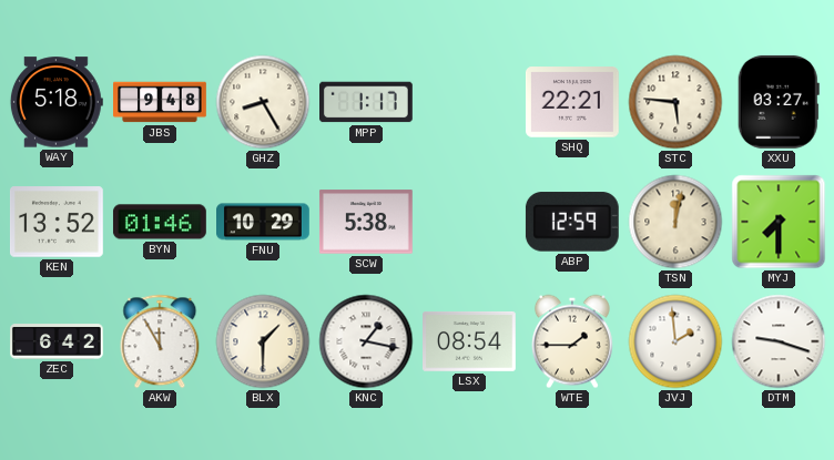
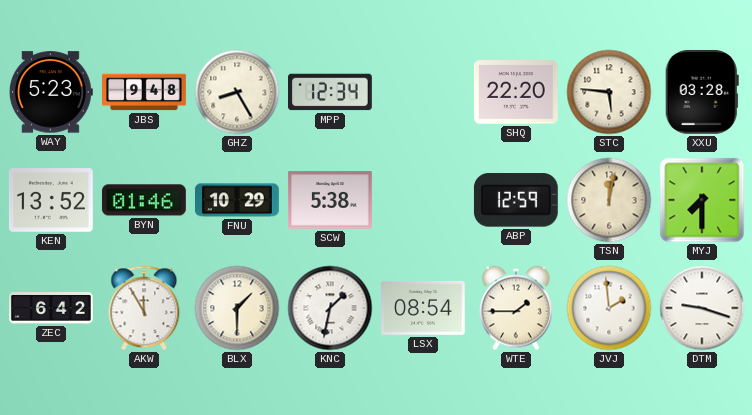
WAY: 5:18 -> 5:23 (51, 92)
MPP: 1:17 -> 12:34 (331, 92)
SHQ: 22:21 -> 22:20 (516, 92)
XXU: 03:27 -> 03:28 (702, 92)
KNC: 1:17 -> 1:32 (330, 308)
